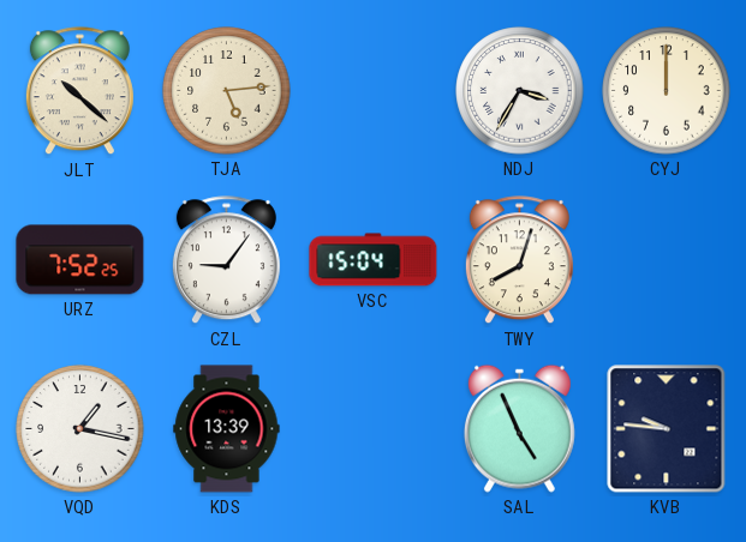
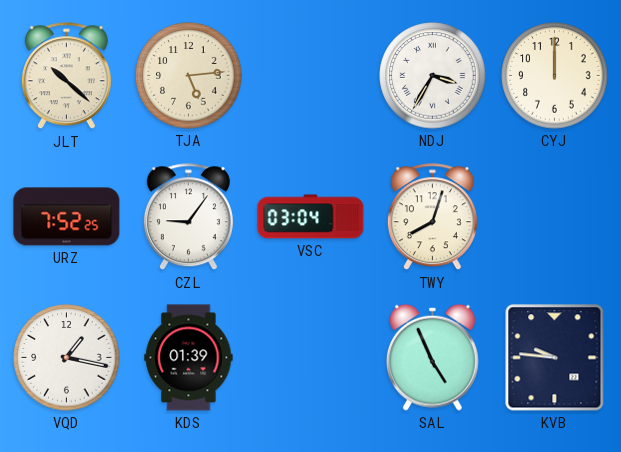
VSC: 15:04 -> 03:04 (311, 217)
KDS: 13:39 -> 01:39 (189, 358)
